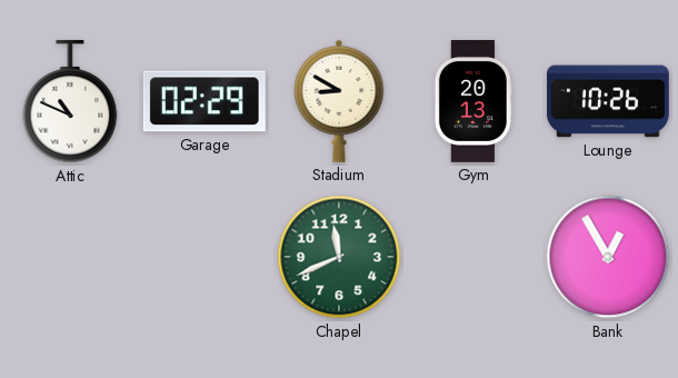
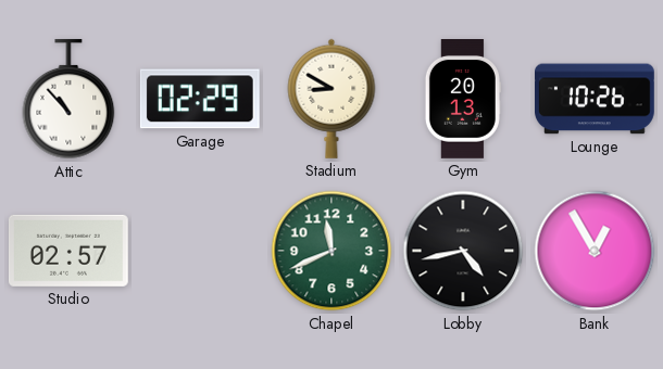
Attic: 10:49 -> 10:53 (68, 100)
Studio: none -> 02:57 (68, 251)
Lobby: none -> 4:43 (463, 251)
